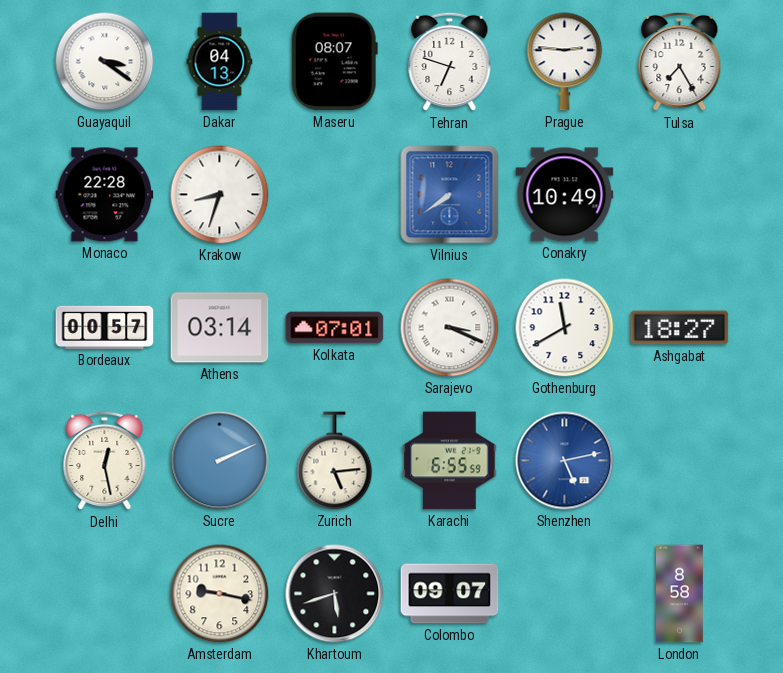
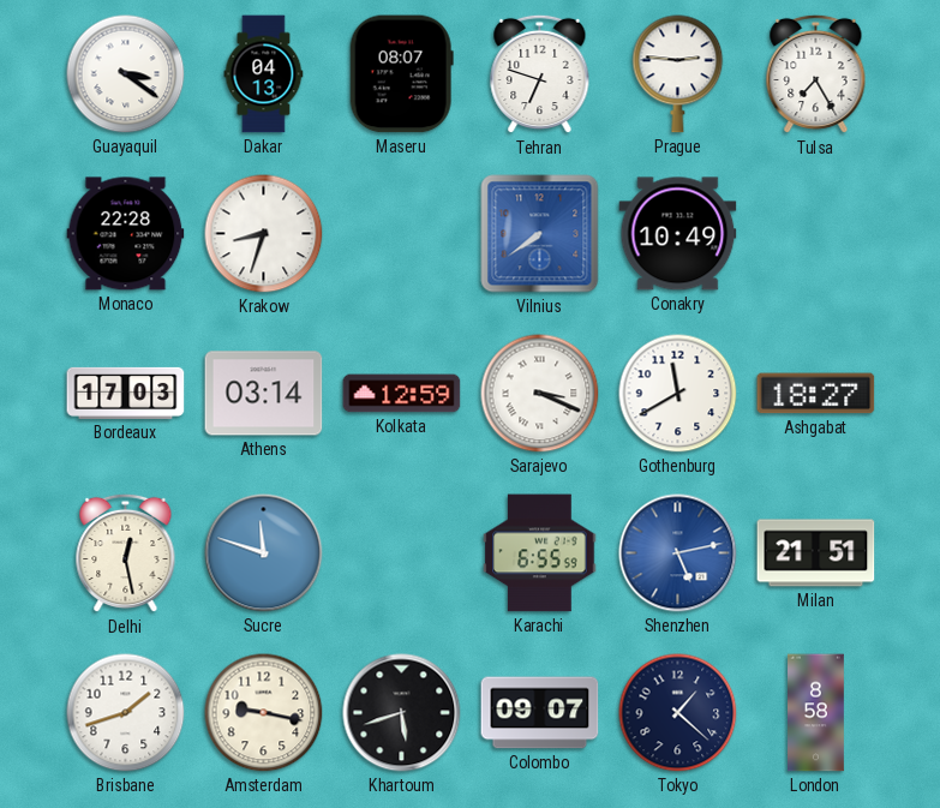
Bordeaux: 00:57 -> 17:03 (126, 393)
Kolkata: 07:01 -> 12:59 (402, 394)
Sucre: 2:11 -> 11:48 (264, 553)
Zurich: 5:14 -> none (335, 461)
Milan: none -> 21:51 (816, 553)
Brisbane: none -> 1:42 (126, 713)
Tokyo: none -> 1:22 (678, 713)
